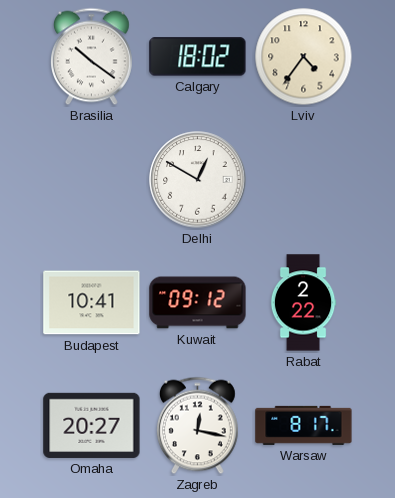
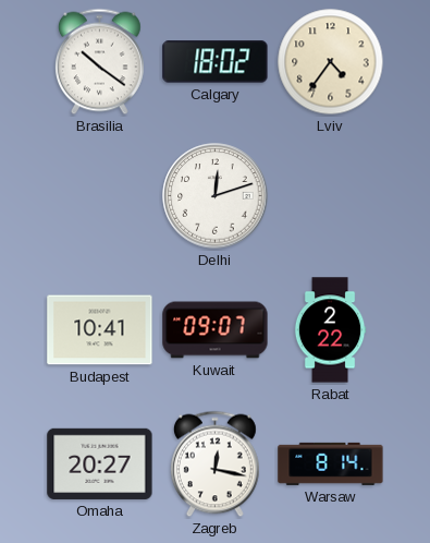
Delhi: 12:50 -> 12:12 (216, 196)
Kuwait: 09:12 -> 09:07 (216, 330)
Warsaw: 8:17 -> 8:14 (331, 463)
